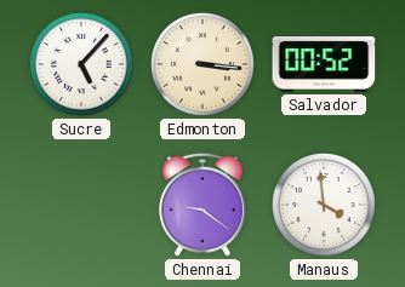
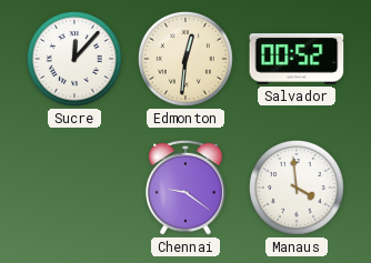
Sucre: 5:07 -> 12:07 (74, 59)
Edmonton: 3:16 -> 12:31 (185, 59)
